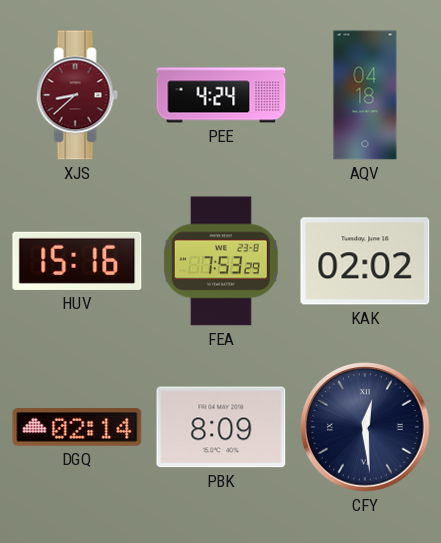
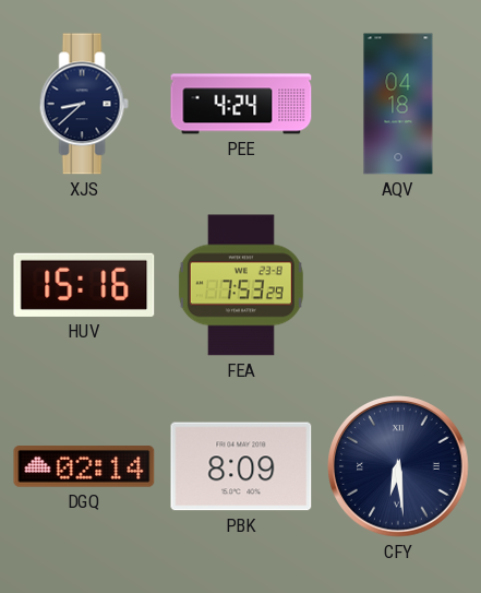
XJS dial: burgundy -> navy (84, 104)
KAK: 02:02 -> none (365, 261)
CFY: 12:29 -> 6:29 (398, 466)
